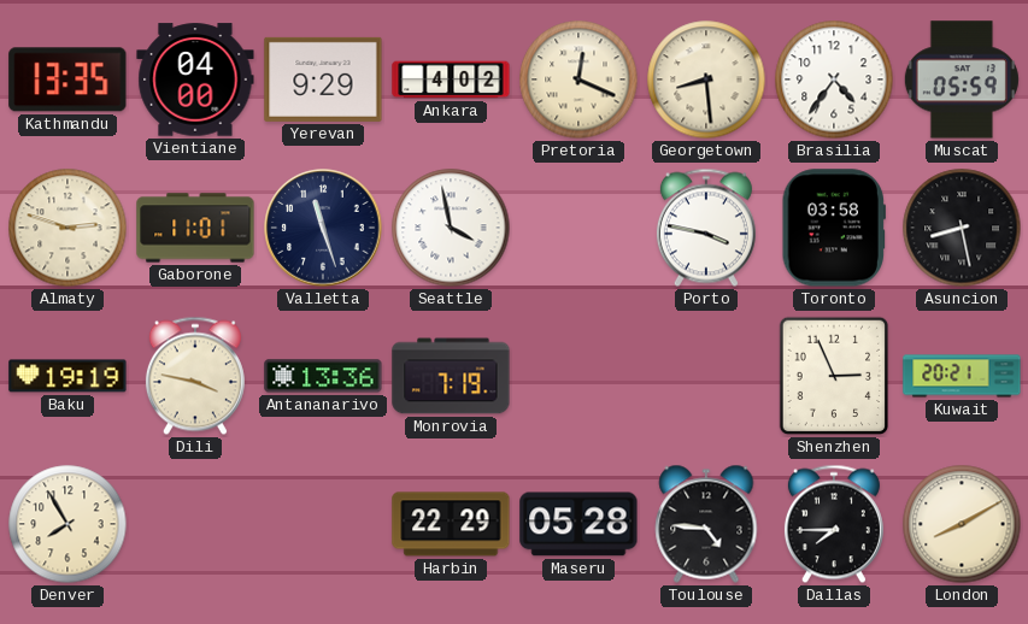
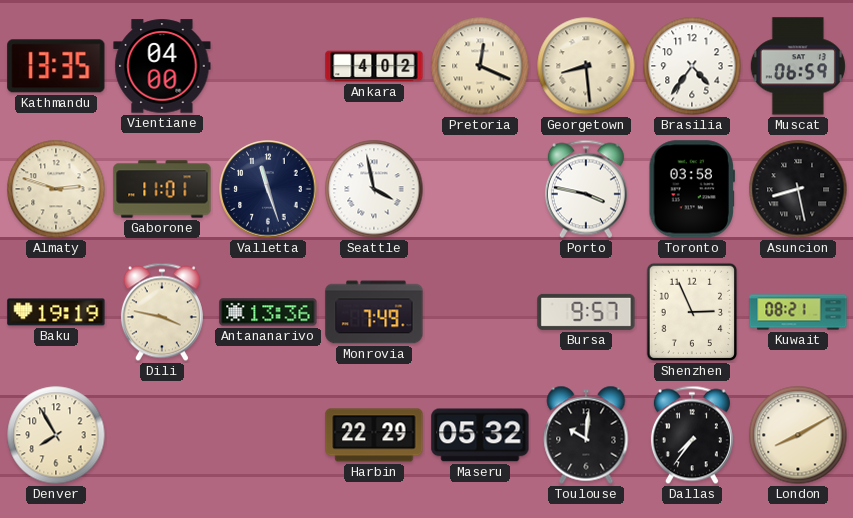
Yerevan: 9:29 -> none (323, 80)
Muscat: 05:59 -> 06:59 (798, 66)
Monrovia: 7:19 -> 7:49 (374, 312)
Bursa: none -> 9:57 (586, 312)
Kuwait: 20:21 -> 08:21 (798, 312)
Maseru: 05:28 -> 05:32 (480, 435)
Toulouse: 4:46 -> 10:01 (586, 435)
Dallas: 7:45 -> 7:36 (692, 435)
